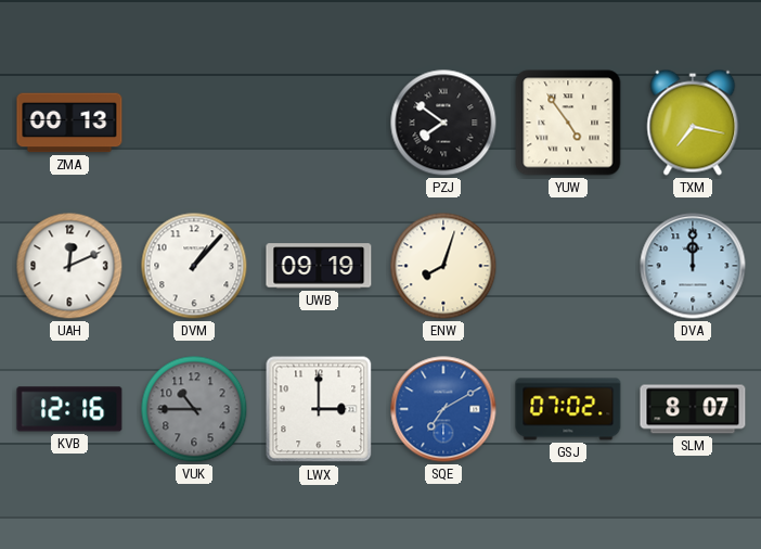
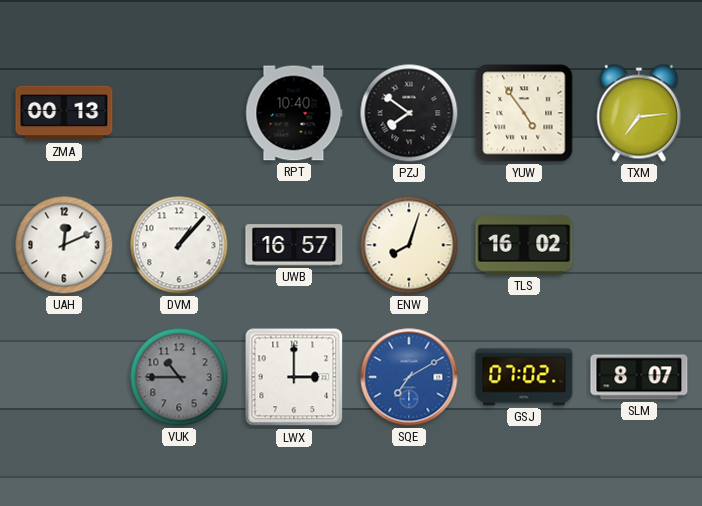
RPT: none -> 10:40 (294, 113)
TXM: 7:17 -> 7:14 (639, 113)
UWB: 09:19 -> 16:57 (294, 245)
TLS: none -> 16:02 (524, 245)
DVA: 12:00 -> none (693, 266)
KVB: 12:16 -> none (69, 409)
